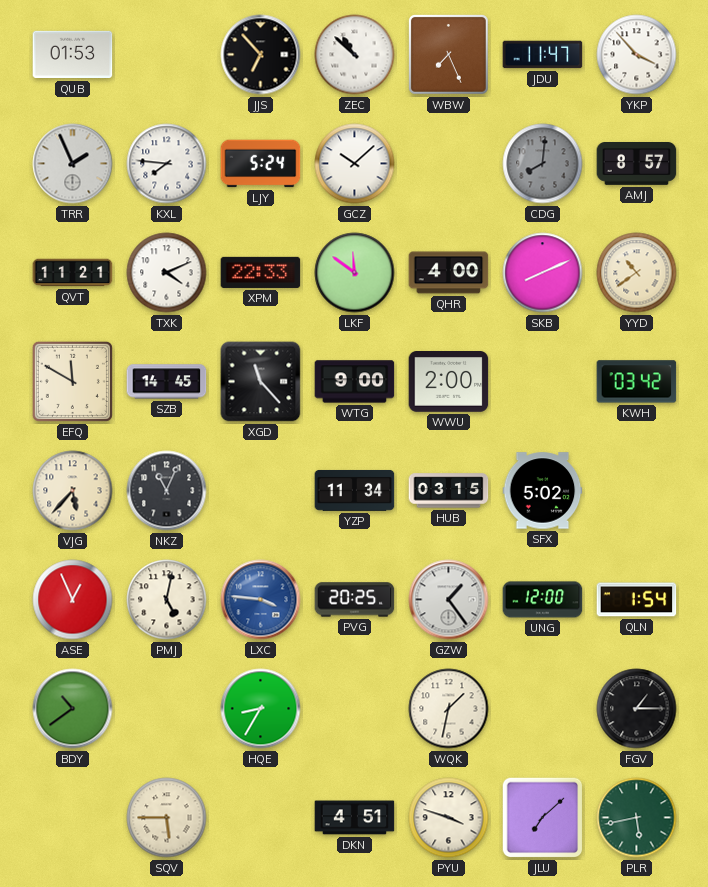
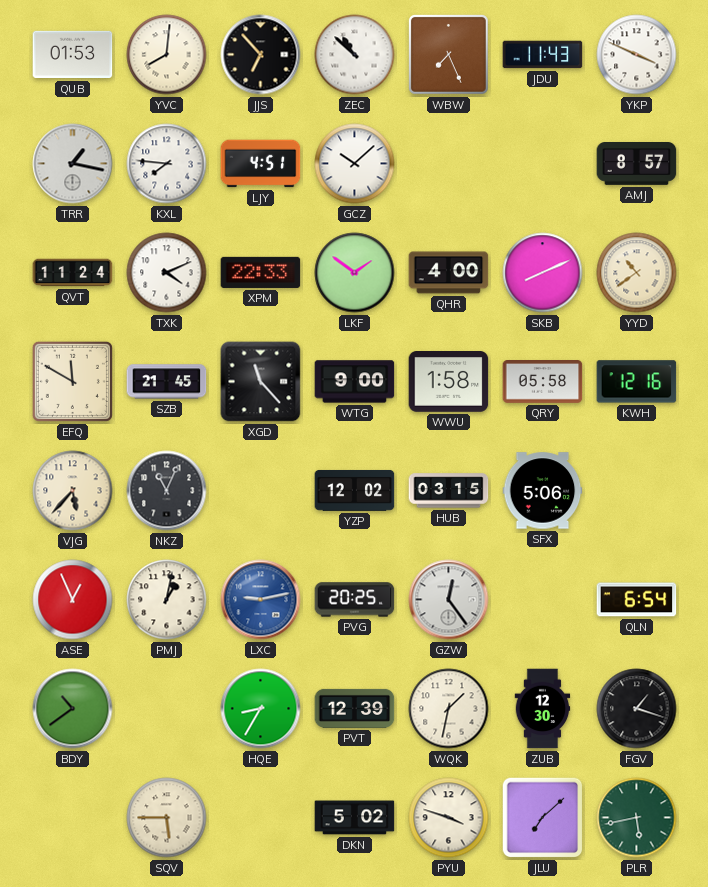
YVC: none -> 8:01 (167, 55)
JDU: 11:47 -> 11:43 (543, 55)
YKP: 3:53 -> 3:49 (637, 55)
TRR: 1:56 -> 1:17 (73, 164)
LJY: 5:24 -> 4:51 (261, 164)
CDG: 8:01 -> none (543, 164)
QVT: 11:21 -> 11:24 (73, 273)
LKF: 11:51 -> 1:51 (355, 273)
SZB: 14:45 -> 21:45 (167, 382)
WWU: 2:00 -> 1:58 (449, 382)
QRY: none -> 05:58 (543, 382)
KWH: 03:42 -> 12:16 (637, 382)
YZP: 11:34 -> 12:02 (355, 490)
SFX: 5:02 -> 5:06 (543, 491)
PMJ: 5:02 -> 1:02 (167, 600)
LXC: 3:46 -> 9:13 (261, 600)
GZW: 1:24 -> 12:24 (449, 600)
UNG: 12:00 -> none (543, 600)
QLN: 1:54 -> 6:54 (637, 600)
PVT: none -> 12:39 (355, 708)
ZUB: none -> 12:30 (543, 709)
FGV: 1:15 -> 1:18 (637, 709)
DKN: 4:51 -> 5:02 (355, 818)
